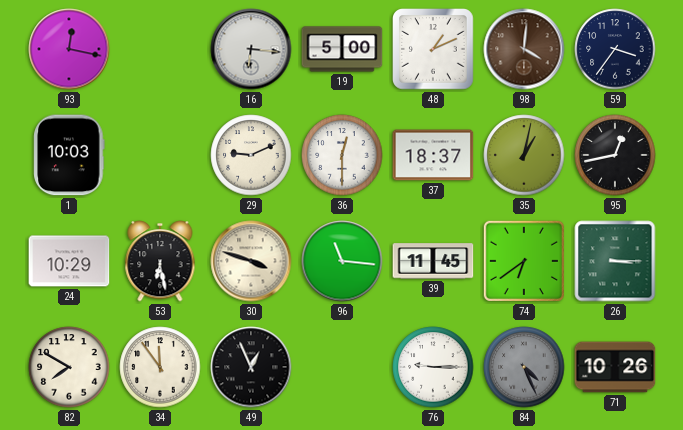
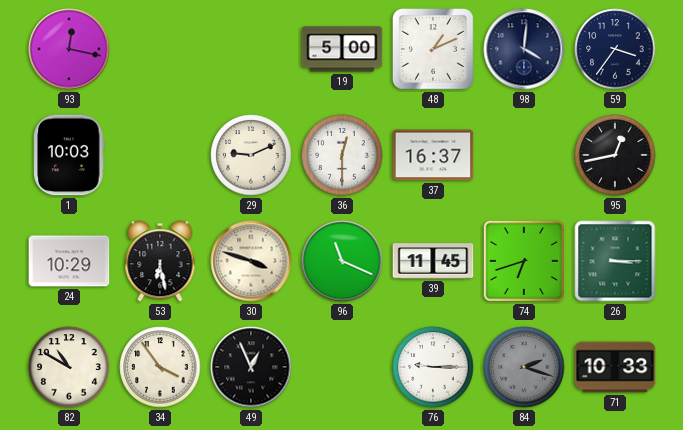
16: 6:16 -> none (251, 49)
98 dial: brown -> navy (524, 49)
37: 18:37 -> 16:37 (433, 155)
35: 1:02 -> none (524, 155)
96: 11:16 -> 11:19 (342, 261)
74: 6:39 -> 6:42 (524, 261)
82: 7:50 -> 10:50 (69, 367)
34: 11:54 -> 3:54 (160, 367)
84: 4:26 -> 2:18 (524, 367)
71: 10:26 -> 10:33 (615, 367)
